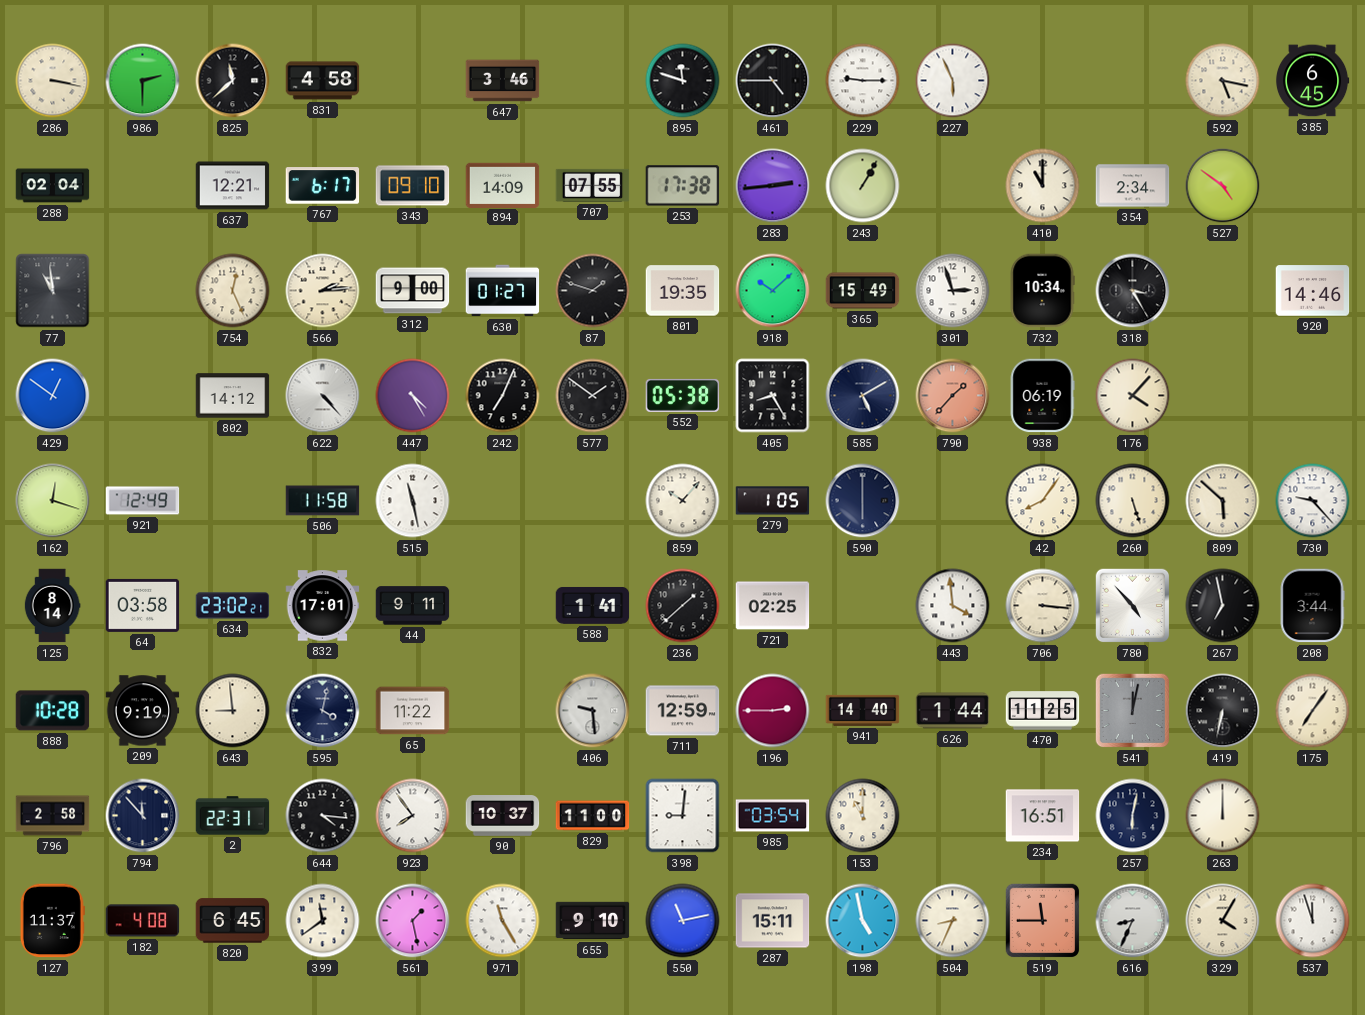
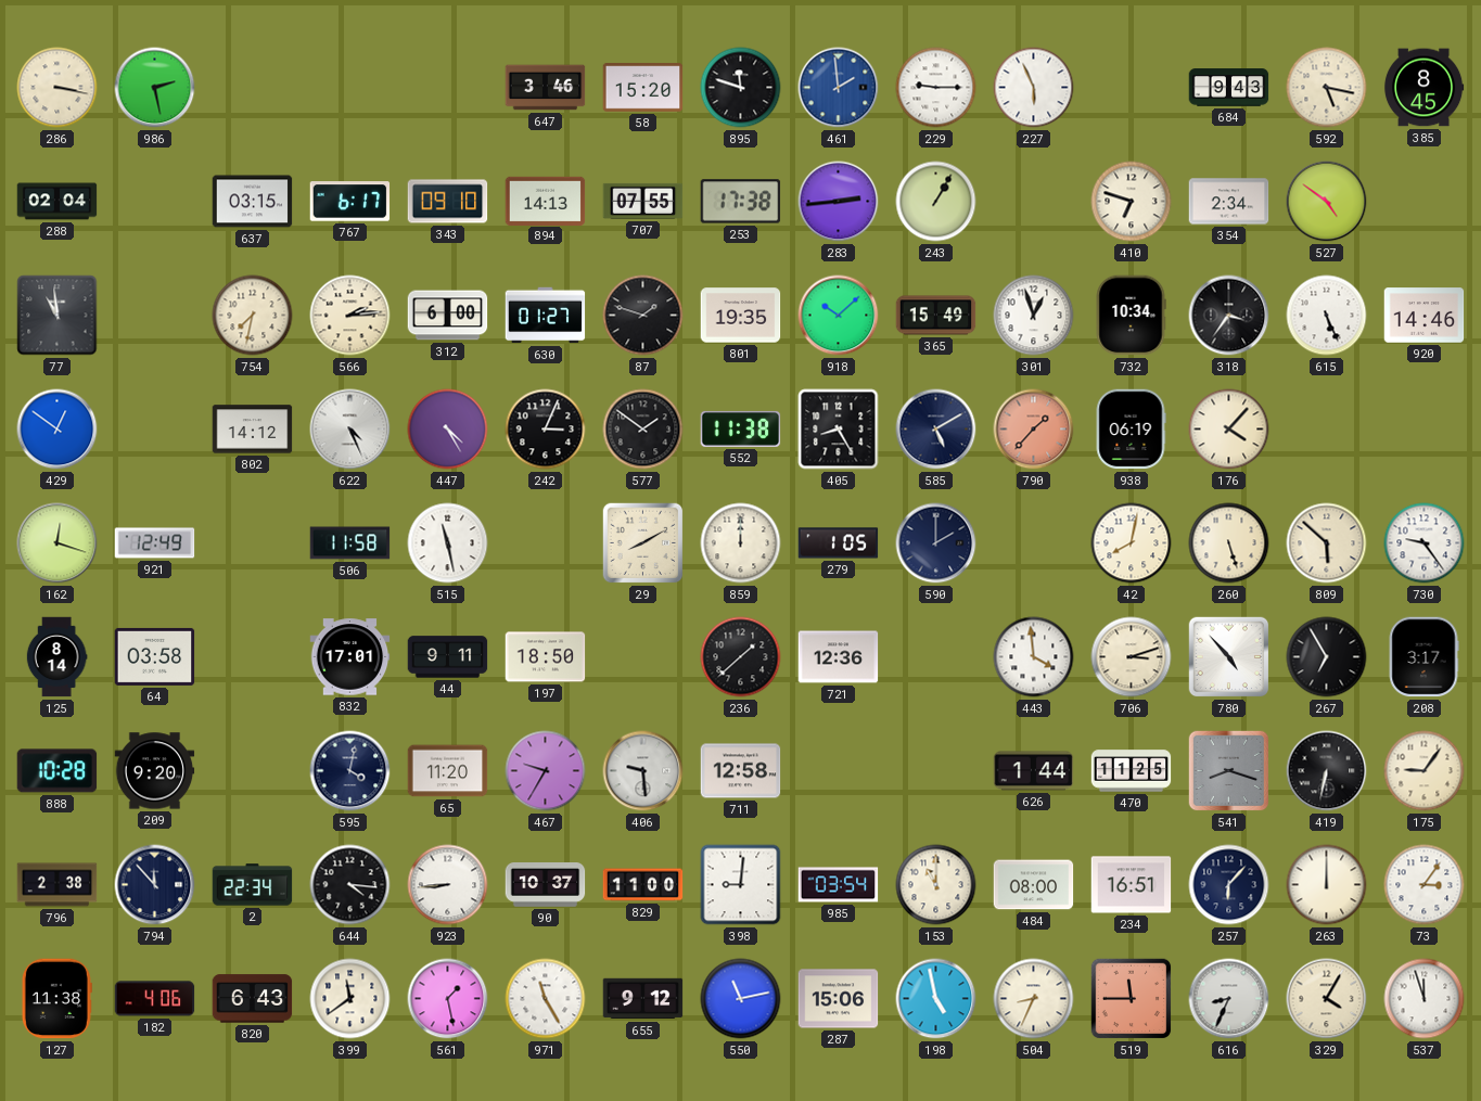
986: 2:30 -> 2:28 (155, 88)
825: 11:38 -> none (233, 81)
831: 4:58 -> none (323, 81)
58: none -> 15:20 (643, 88)
461: 4:45 -> 1:59 (839, 88)
461 dial: black -> blue (839, 88)
684: none -> 9:43 (1229, 88)
385: 6:45 -> 8:45 (1423, 88)
637: 12:21 -> 03:15 (253, 202)
894: 14:09 -> 14:13 (546, 201)
410: 11:00 -> 6:48 (1132, 202)
754: 12:26 -> 7:32 (253, 316)
312: 9:00 -> 6:00 (448, 316)
301: 2:57 -> 12:57 (1034, 316)
318: 3:25 -> 3:36 (1229, 316)
615: none -> 5:26 (1327, 316)
622: 4:23 -> 4:26 (350, 430)
242: 7:04 -> 3:04 (546, 430)
552: 05:38 -> 11:38 (741, 428)
29: none -> 8:10 (643, 543)
859: 10:07 -> 12:00 (741, 543)
590: 6:00 -> 2:00 (936, 543)
42: 8:06 -> 8:02 (1132, 543)
730: 9:23 -> 9:24 (1425, 543)
634: 23:02 -> none (233, 606)
197: none -> 18:50 (546, 657)
588: 1:41 -> none (593, 606)
721: 02:25 -> 12:36 (839, 657)
706: 3:16 -> 3:12 (1132, 657)
267: 6:58 -> 6:55 (1327, 657)
208: 3:44 -> 3:17 (1423, 657)
209: 9:19 -> 9:20 (155, 771)
643: 8:59 -> none (233, 711)
65: 11:22 -> 11:20 (448, 771)
467: none -> 9:35 (546, 771)
711: 12:59 -> 12:58 (741, 771)
196: 2:45 -> none (773, 711)
941: 14:40 -> none (863, 710)
541: 12:02 -> 8:18 (1229, 771)
175: 7:06 -> 9:06 (1425, 771)
796: 2:58 -> 2:38 (58, 885)
2: 22:31 -> 22:34 (253, 885)
923: 7:54 -> 8:44 (448, 885)
484: none -> 08:00 (1034, 885)
257: 6:02 -> 6:07 (1229, 885)
73: none -> 3:06 (1425, 885)
127: 11:37 -> 11:38 (56, 999)
182: 4:08 -> 4:06 (155, 999)
820: 6:45 -> 6:43 (253, 999)
655: 9:10 -> 9:12 (643, 999)
287: 15:11 -> 15:06 (839, 999)
